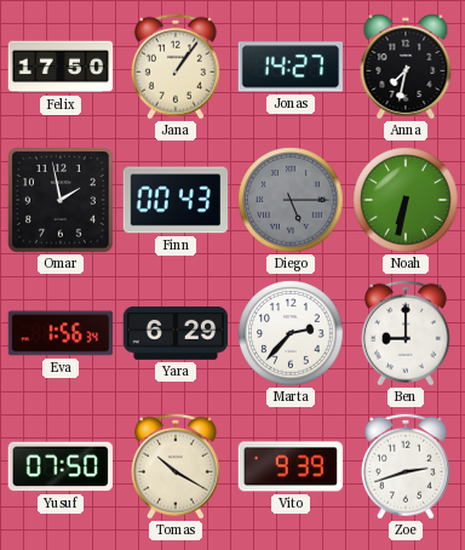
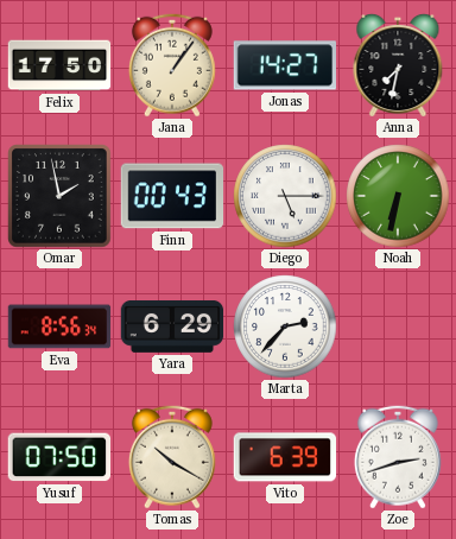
Diego dial: grey -> white (285, 196)
Eva: 1:56 -> 8:56 (59, 326)
Ben: 9:00 -> none (406, 333)
Vito: 9:39 -> 6:39 (285, 457)
